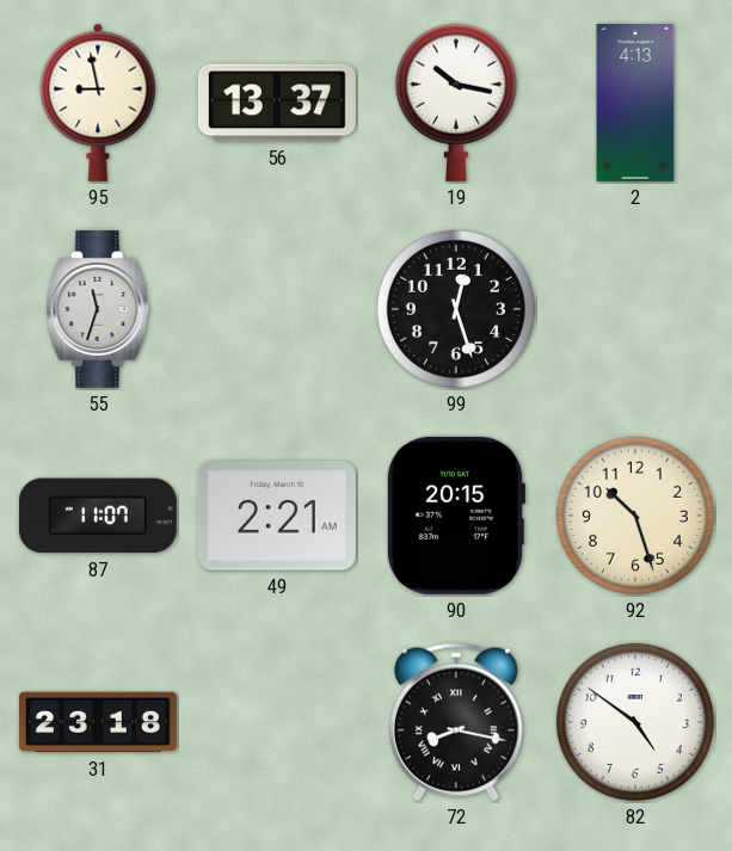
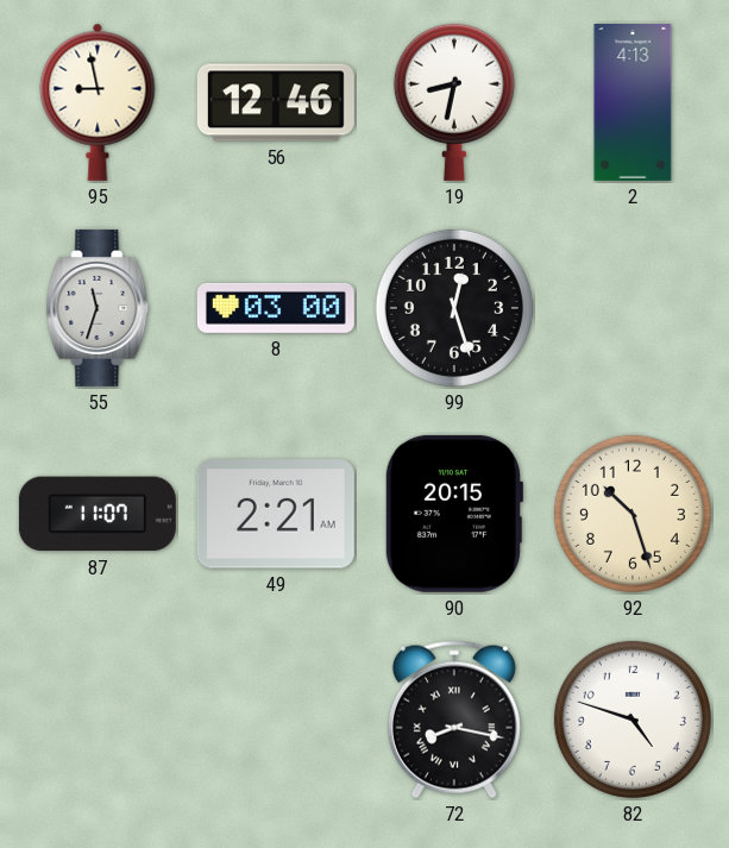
56: 13:37 -> 12:46 (276, 102)
19: 10:17 -> 8:32 (454, 102)
8: none -> 03:00 (276, 308)
31: 23:18 -> none (98, 722)
82: 4:51 -> 4:48 (633, 720)
